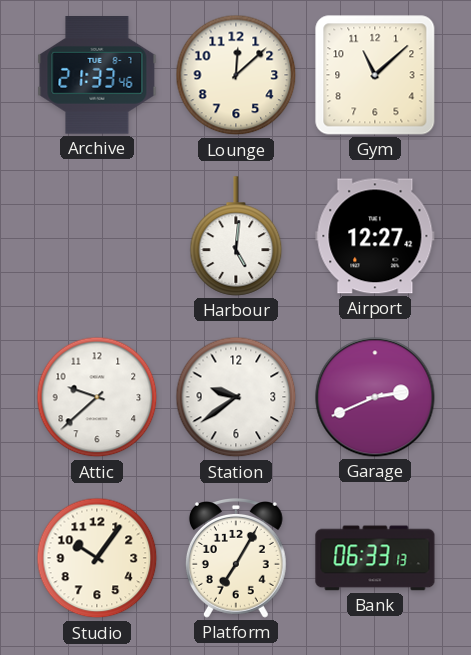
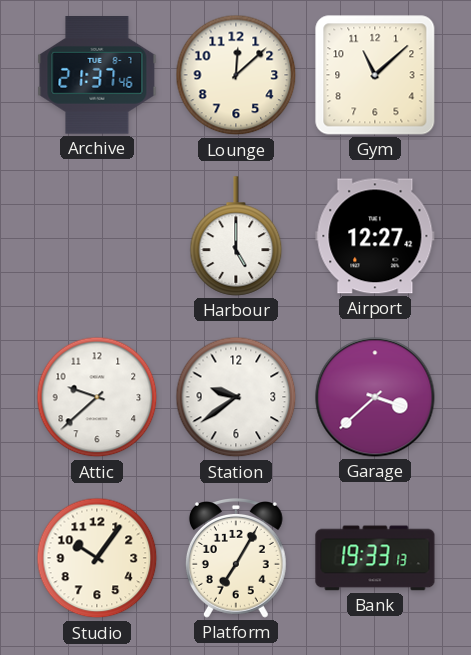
Archive: 21:33 -> 21:37 (97, 76)
Harbour: 5:01 -> 5:00 (236, 236)
Garage: 2:41 -> 3:38 (375, 397)
Bank: 06:33 -> 19:33 (375, 558)
